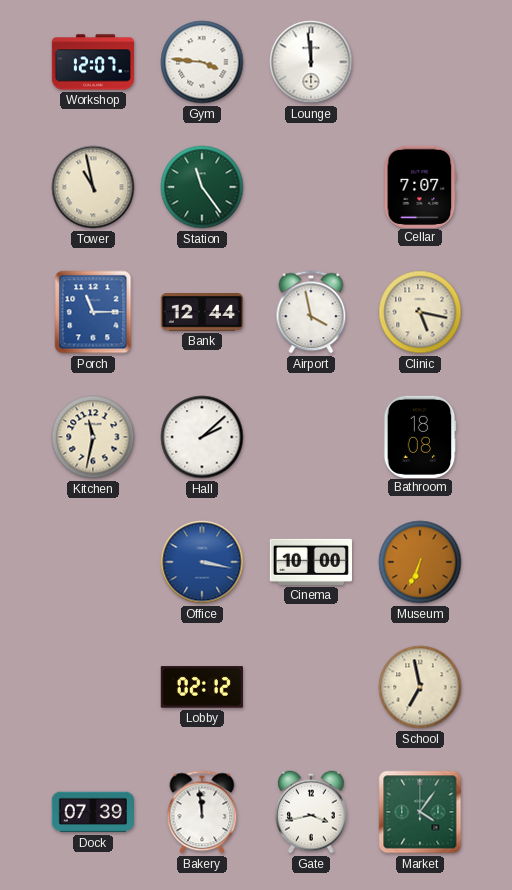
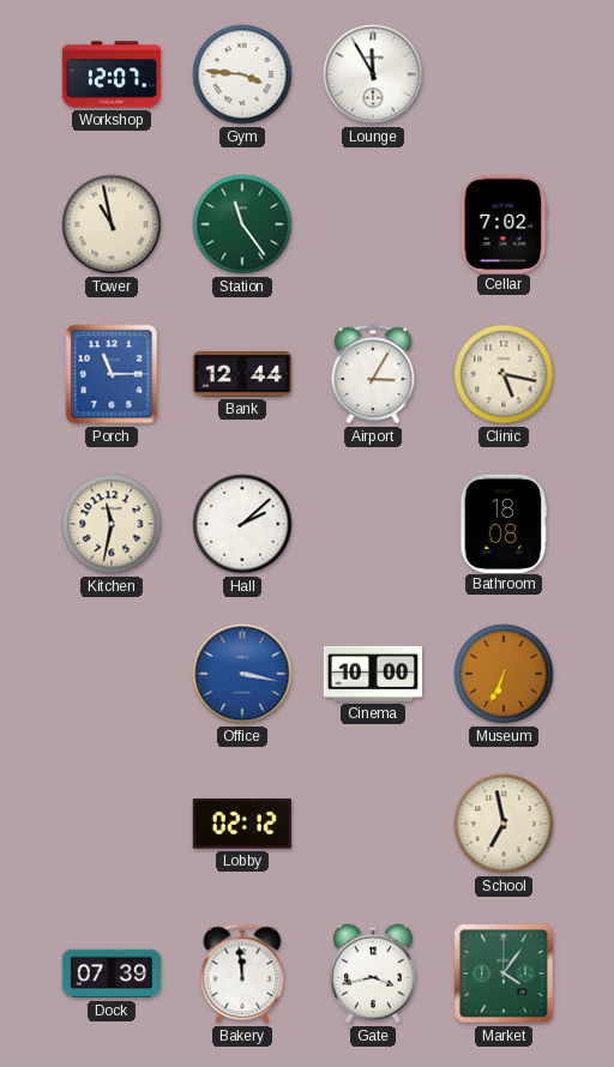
Lounge: 11:59 -> 11:55 (373, 74)
Cellar: 7:07 -> 7:02 (504, 223)
Airport: 3:58 -> 3:05 (373, 374)
